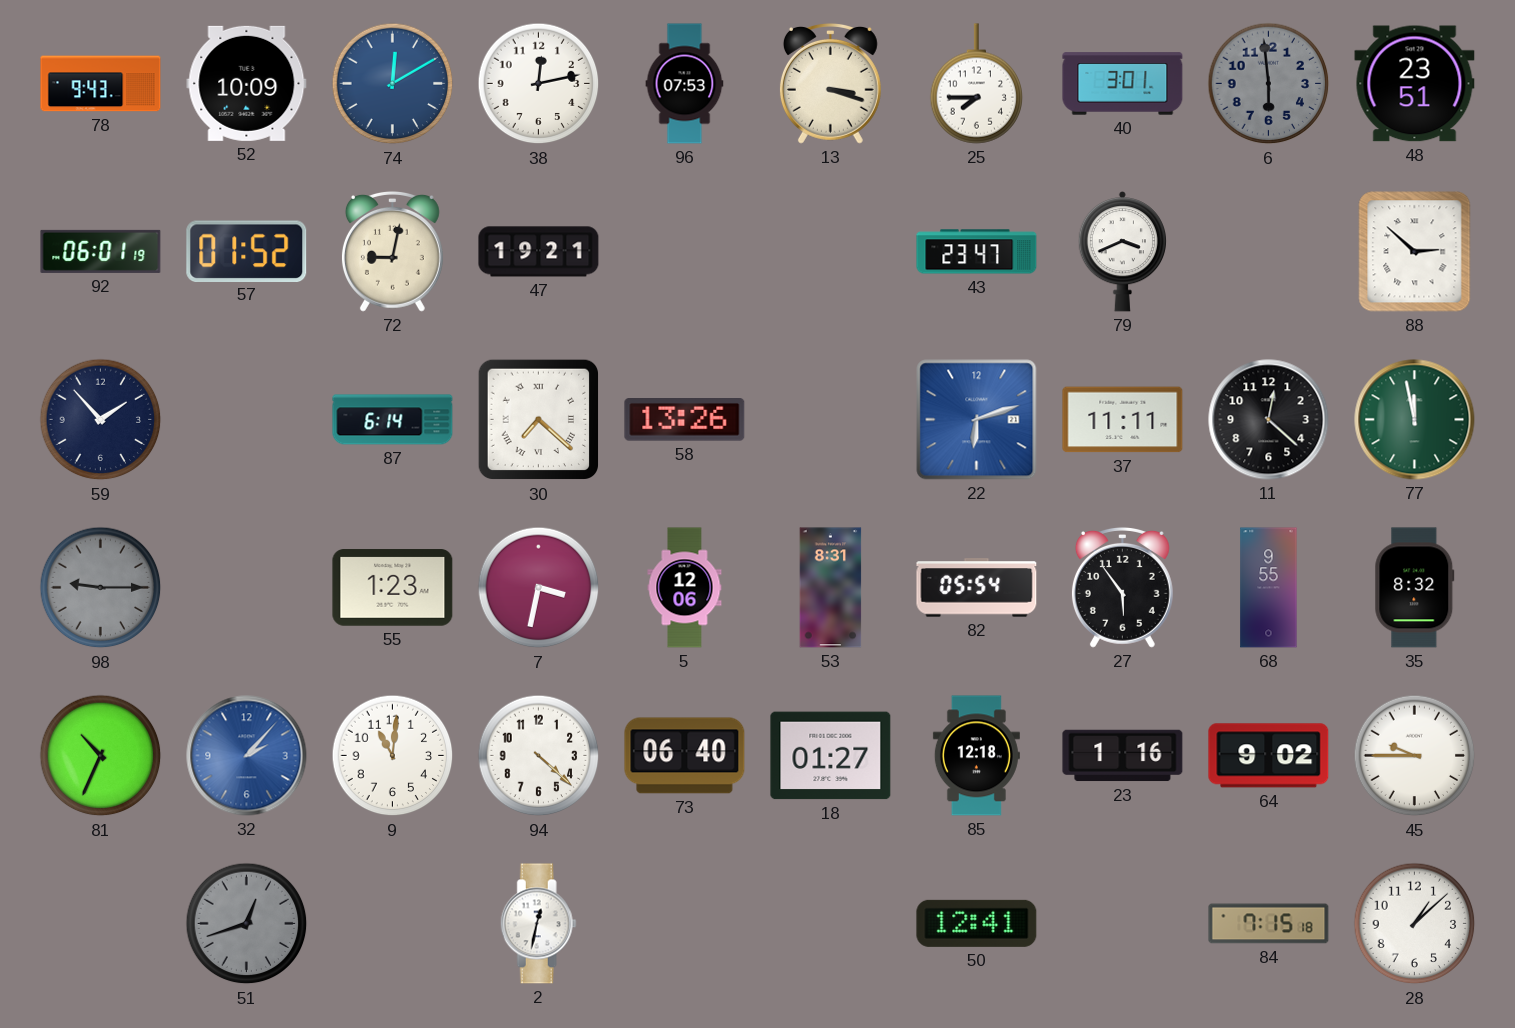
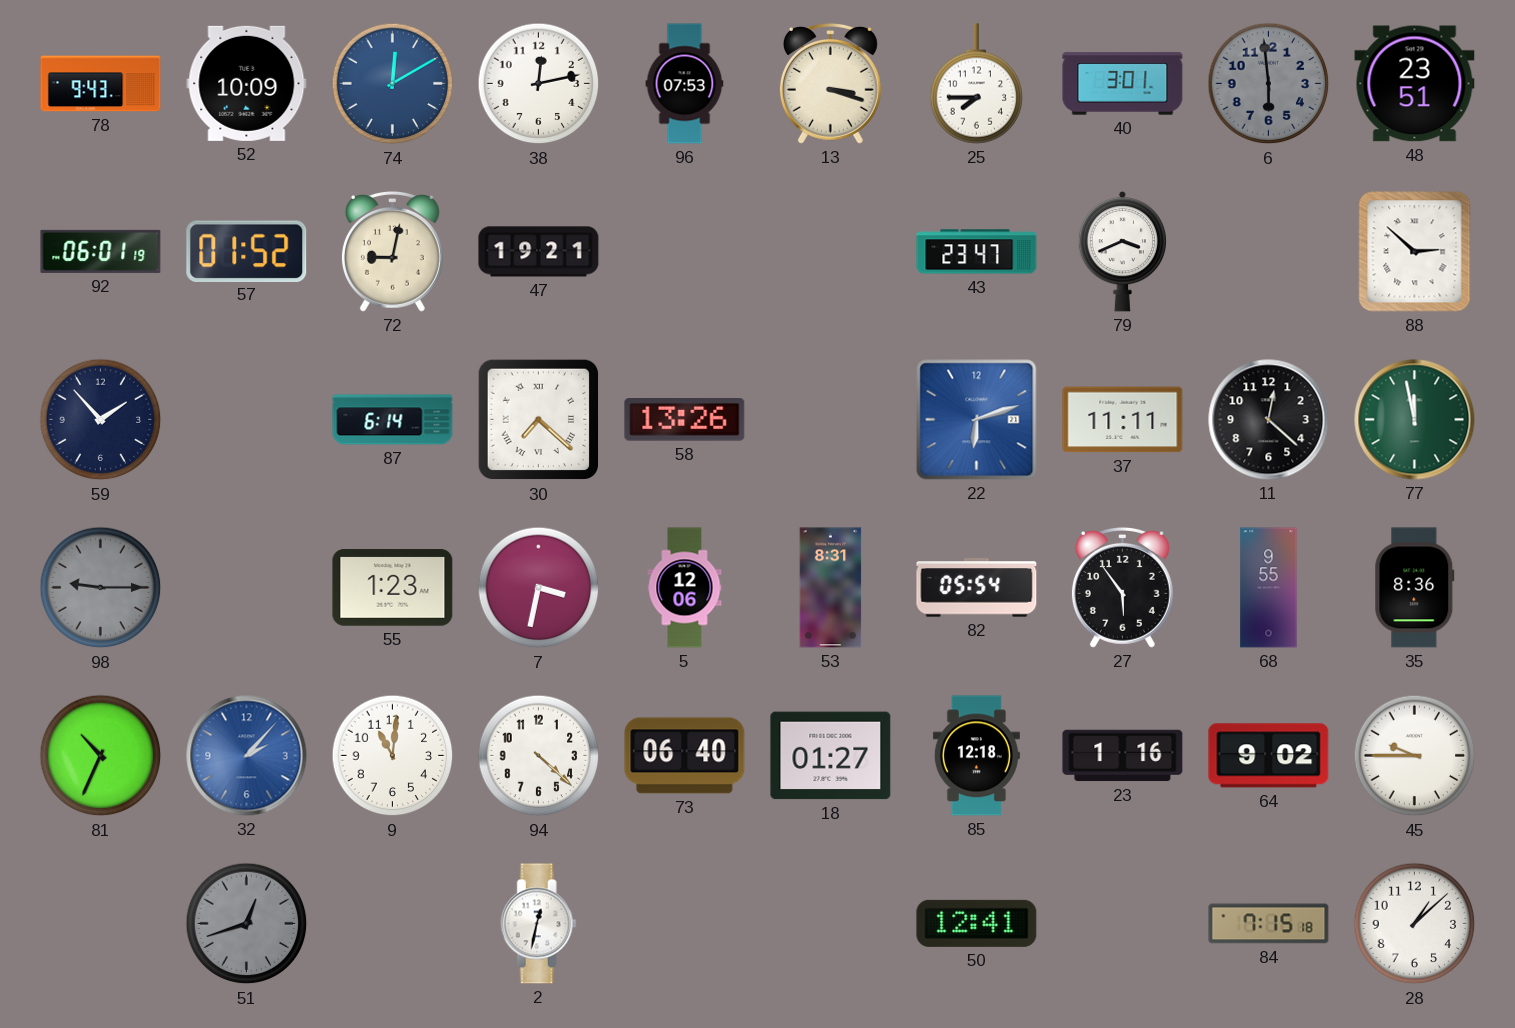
35: 8:32 -> 8:36 (1415, 588)
